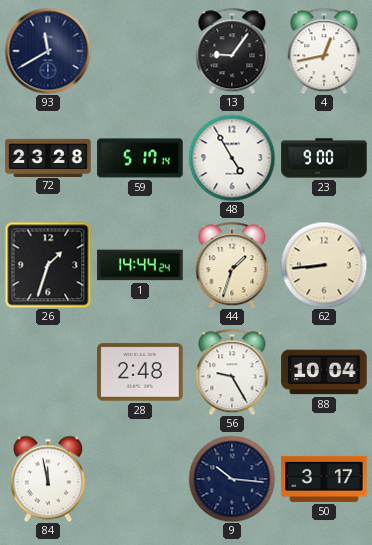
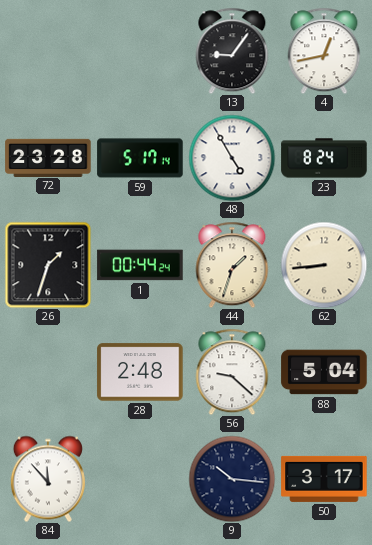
93: 11:40 -> none (48, 51)
23: 9:00 -> 8:24 (324, 158)
1: 14:44 -> 00:44 (140, 265)
56: 9:25 -> 9:22 (232, 372)
88: 10:04 -> 5:04 (324, 372)
84: 11:58 -> 11:53 (48, 479)
